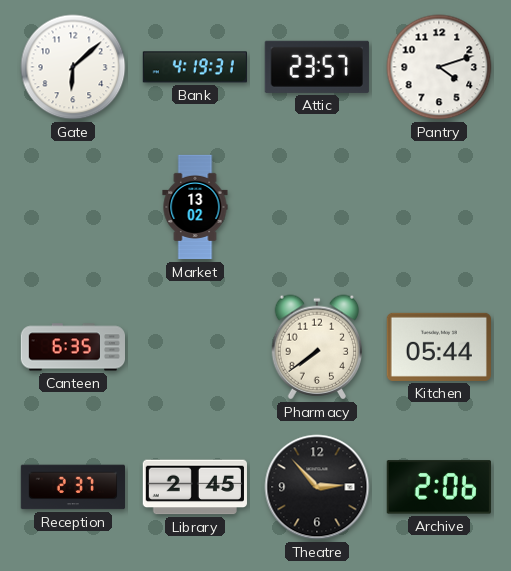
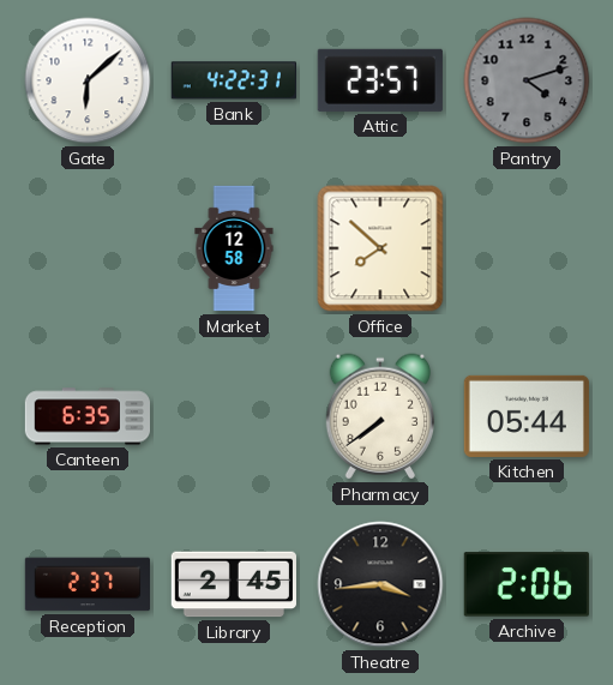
Bank: 4:19 -> 4:22 (234, 80)
Pantry dial: white -> grey (527, 80)
Market: 13:02 -> 12:58 (234, 248)
Office: none -> 7:52 (380, 248)
Theatre: 2:53 -> 3:44 (380, 584)
